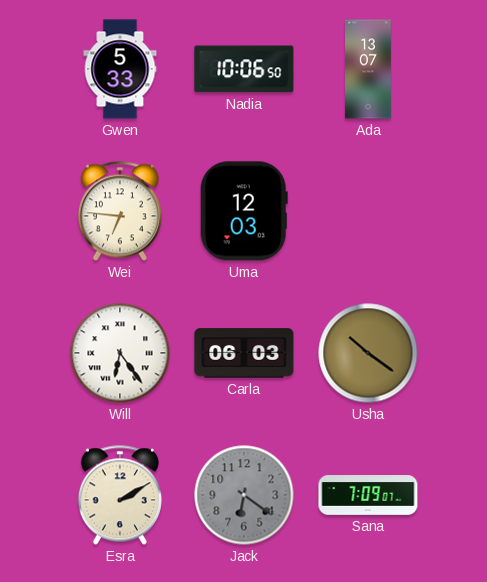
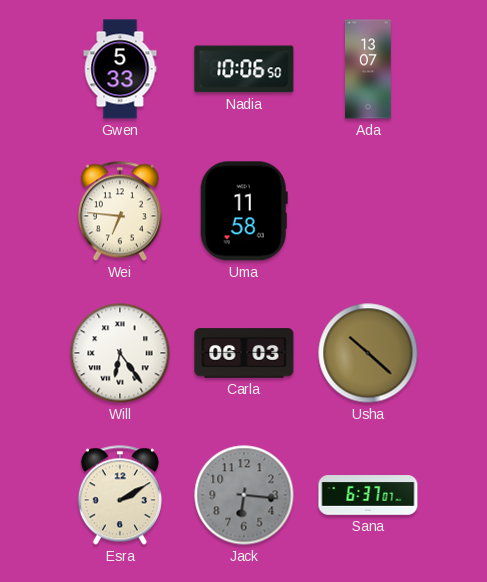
Uma: 12:03 -> 11:58 (244, 211)
Usha: 10:21 -> 10:22 (368, 353)
Jack: 6:21 -> 6:16 (244, 495)
Sana: 7:09 -> 6:37 (368, 495)
